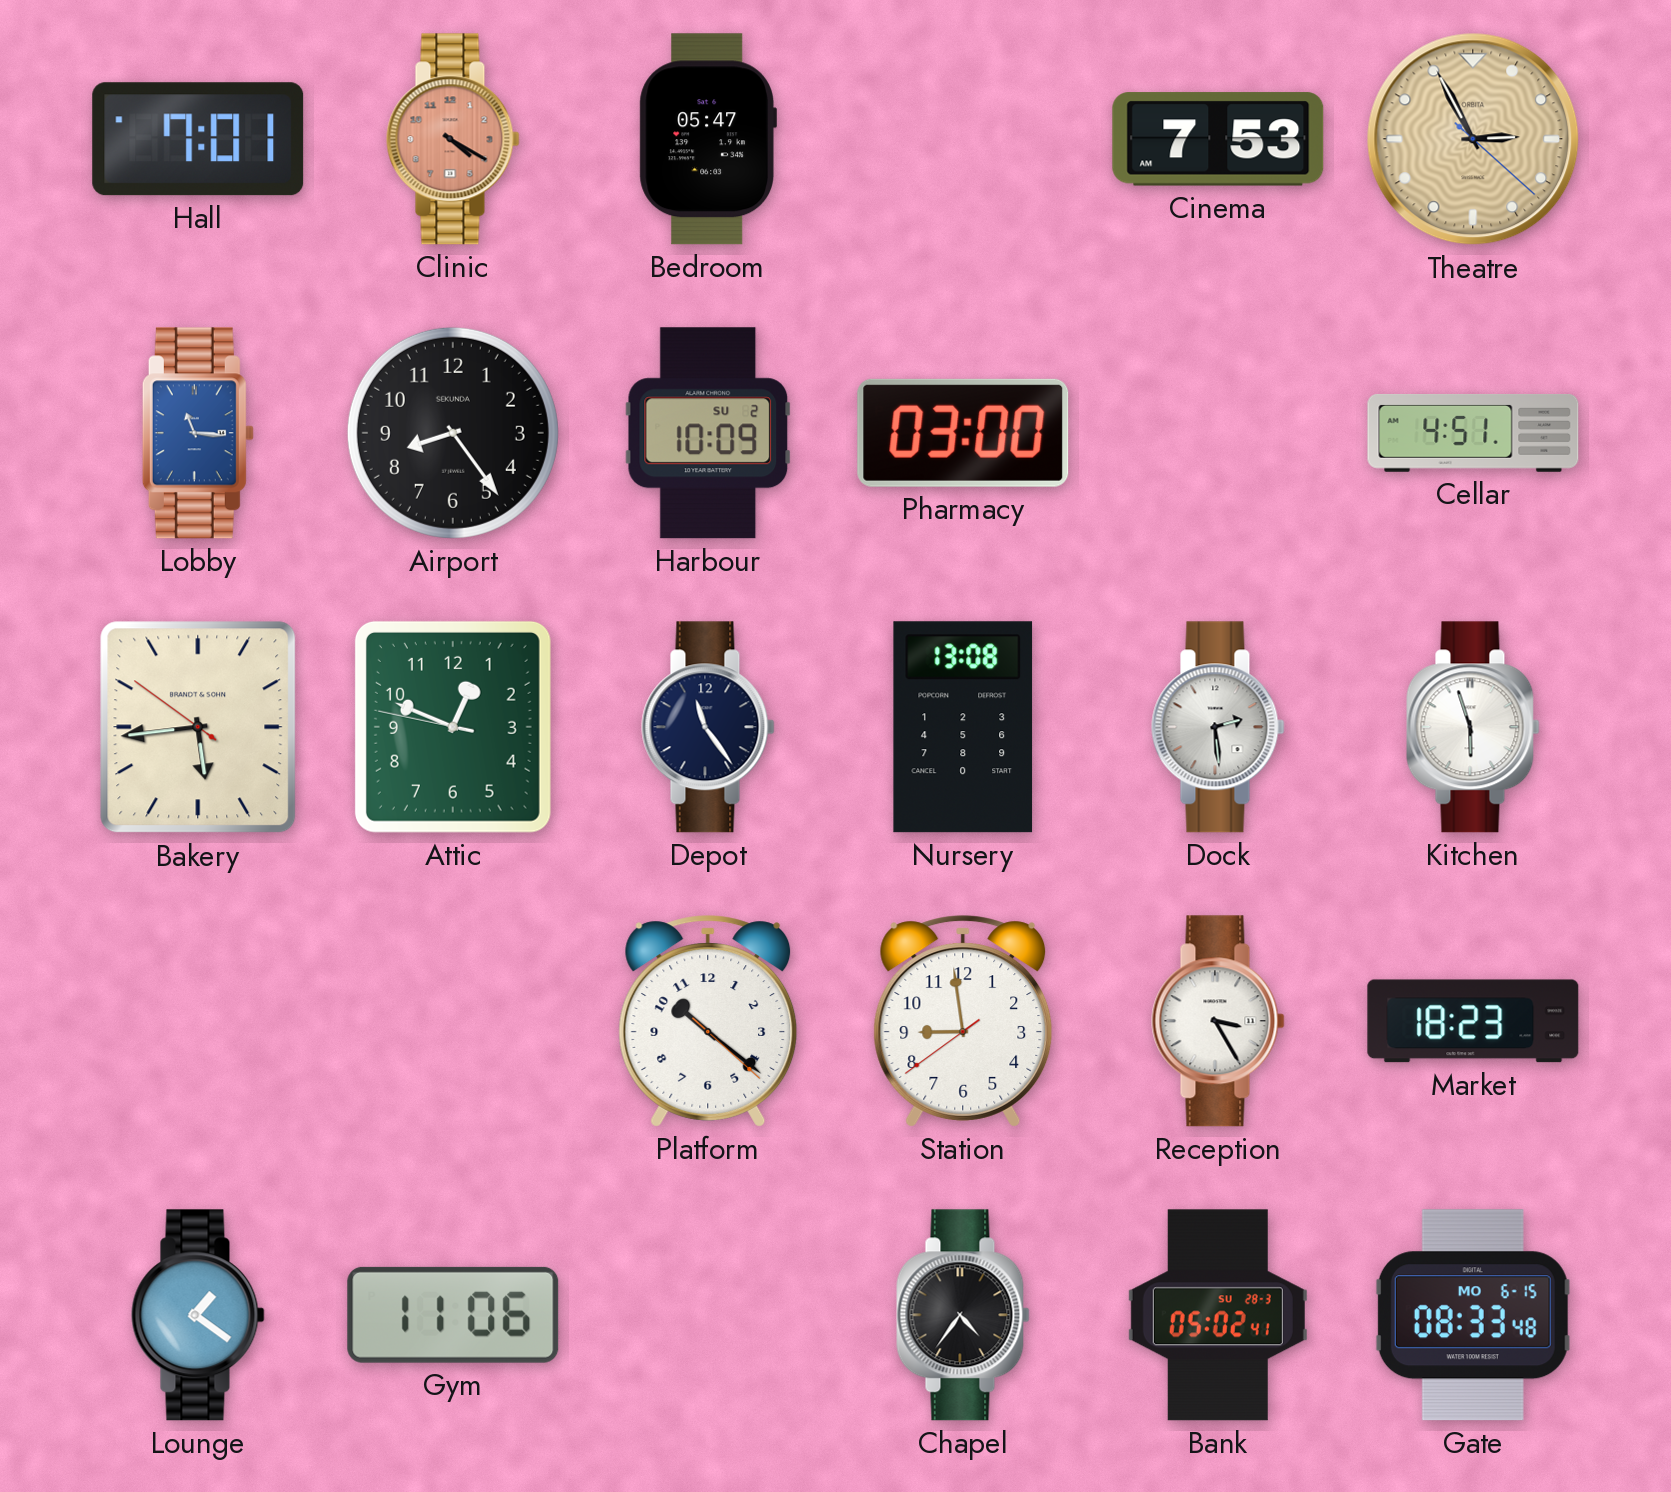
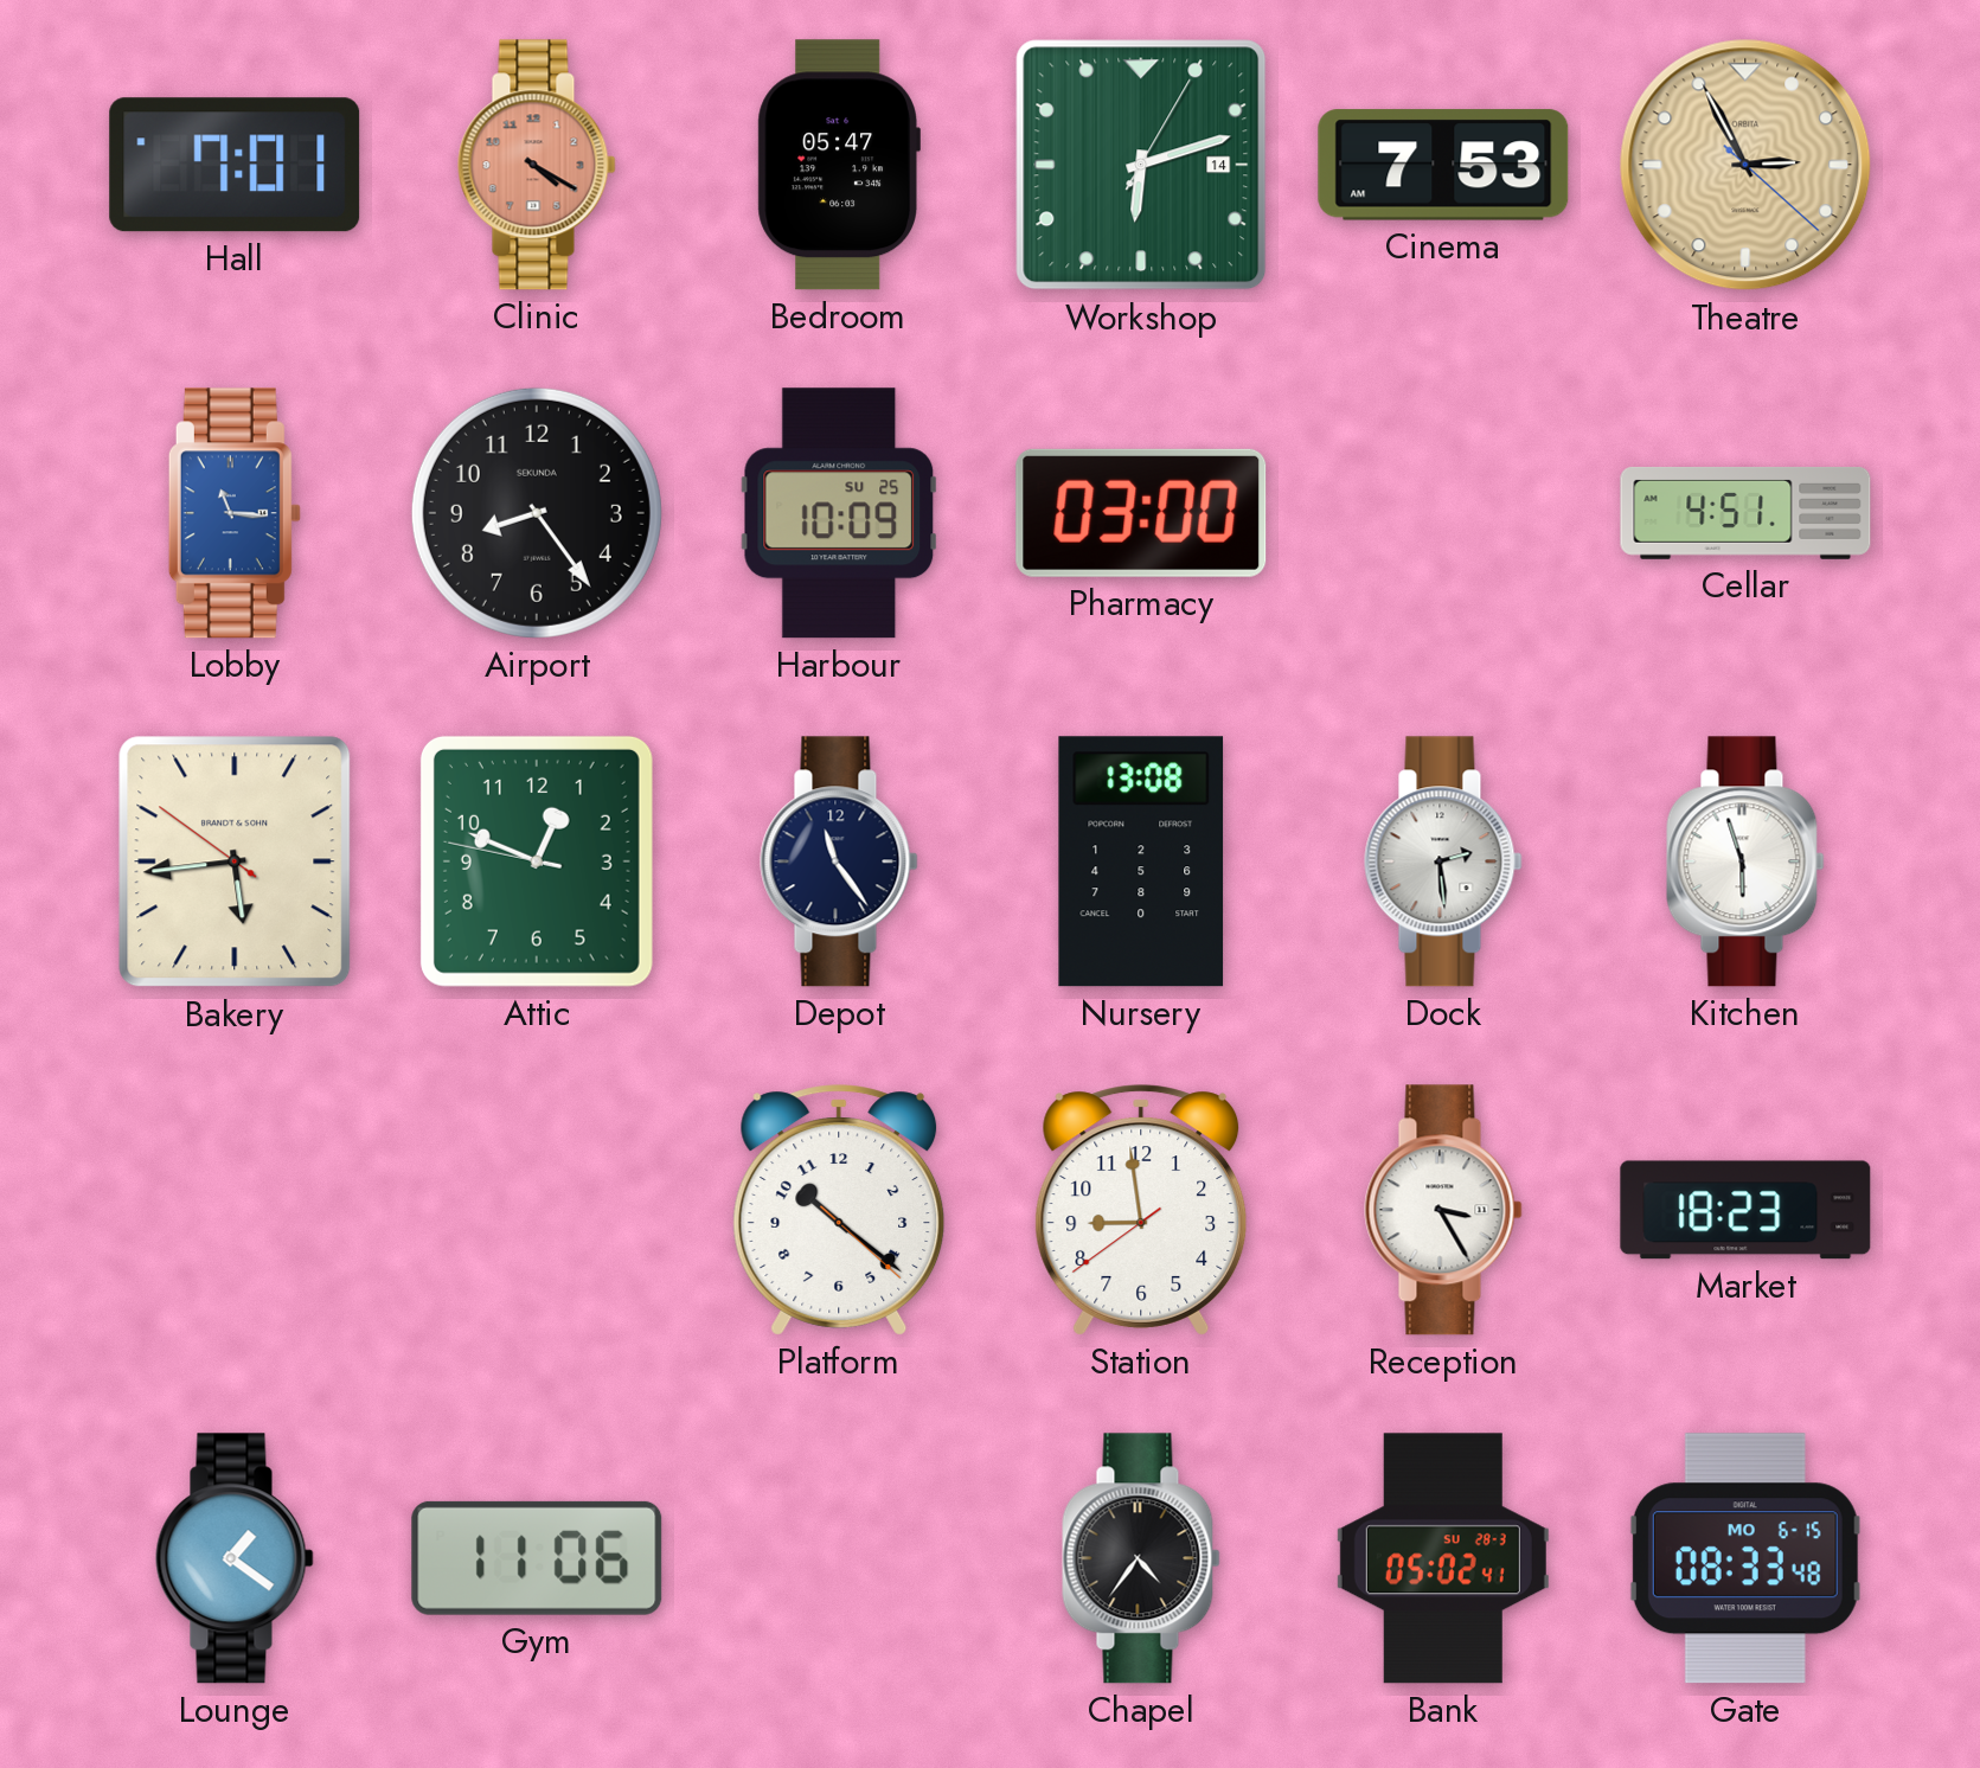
Workshop: none -> 6:12 (1141, 165)
Harbour date: SU 2 -> SU 25 (839, 513)
